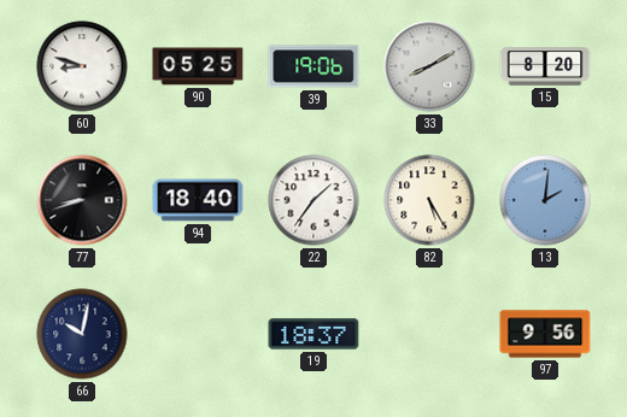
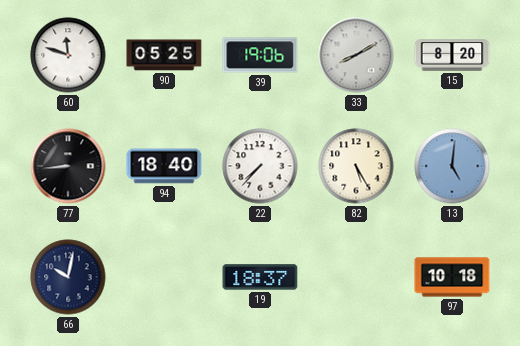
60: 8:48 -> 11:48 (68, 55)
77: 8:42 -> 8:44 (68, 166)
22: 1:36 -> 7:37 (260, 166)
13: 2:01 -> 5:01 (452, 166)
97: 9:56 -> 10:18 (452, 277)
